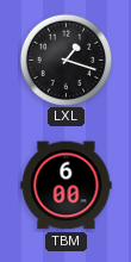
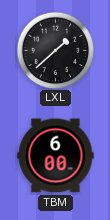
LXL: 1:18 -> 1:38 (55, 50)
